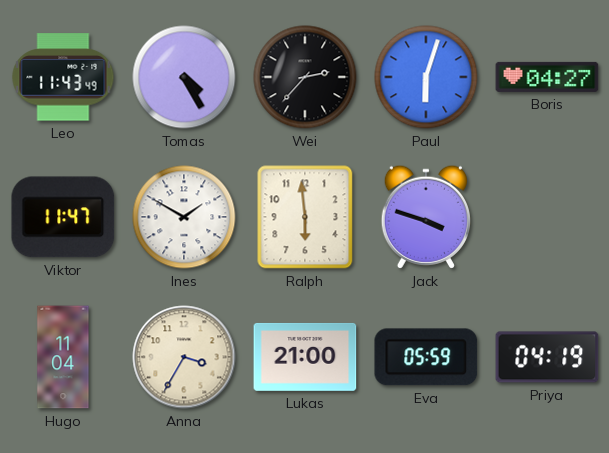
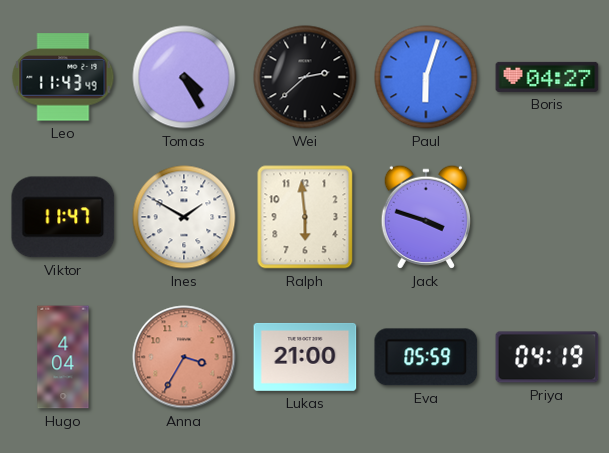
Wei: 2:37 -> 2:38 (305, 77)
Hugo: 11:04 -> 4:04 (63, 357)
Anna dial: cream -> salmon (184, 357)
